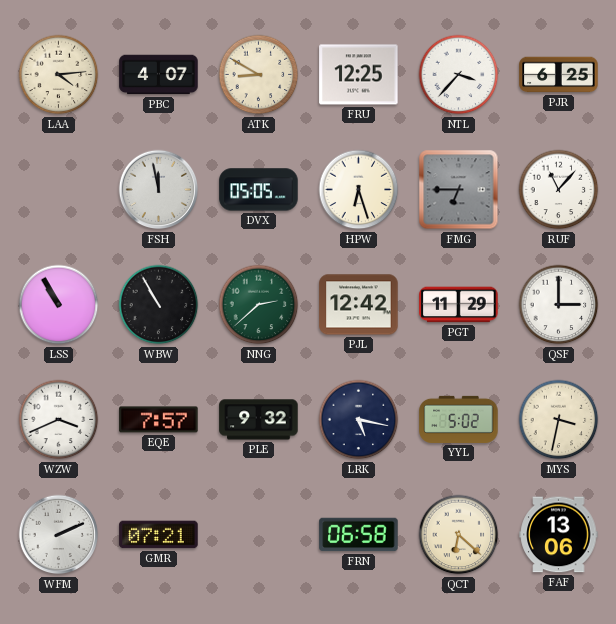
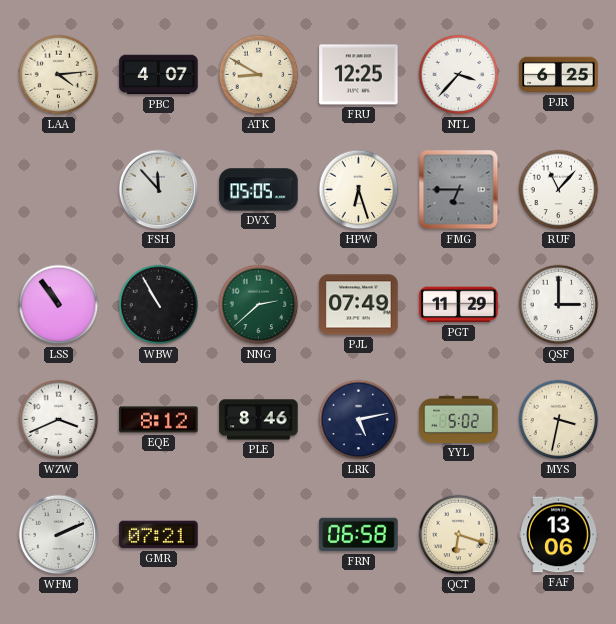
FSH: 11:58 -> 11:53 (159, 190)
LSS: 10:55 -> 10:54 (59, 305)
PJL: 12:42 -> 07:49 (359, 305)
EQE: 7:57 -> 8:12 (159, 420)
PLE: 9:32 -> 8:46 (259, 420)
LRK: 5:17 -> 5:13 (359, 420)
QCT: 6:22 -> 6:18 (459, 535)
